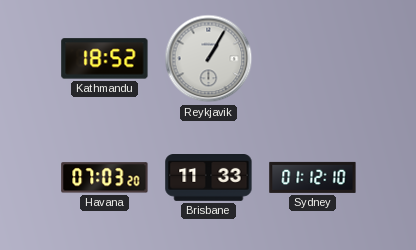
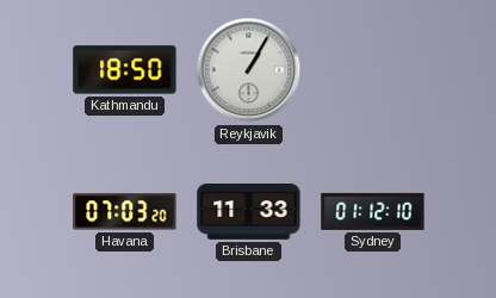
Kathmandu: 18:52 -> 18:50 (125, 70)
